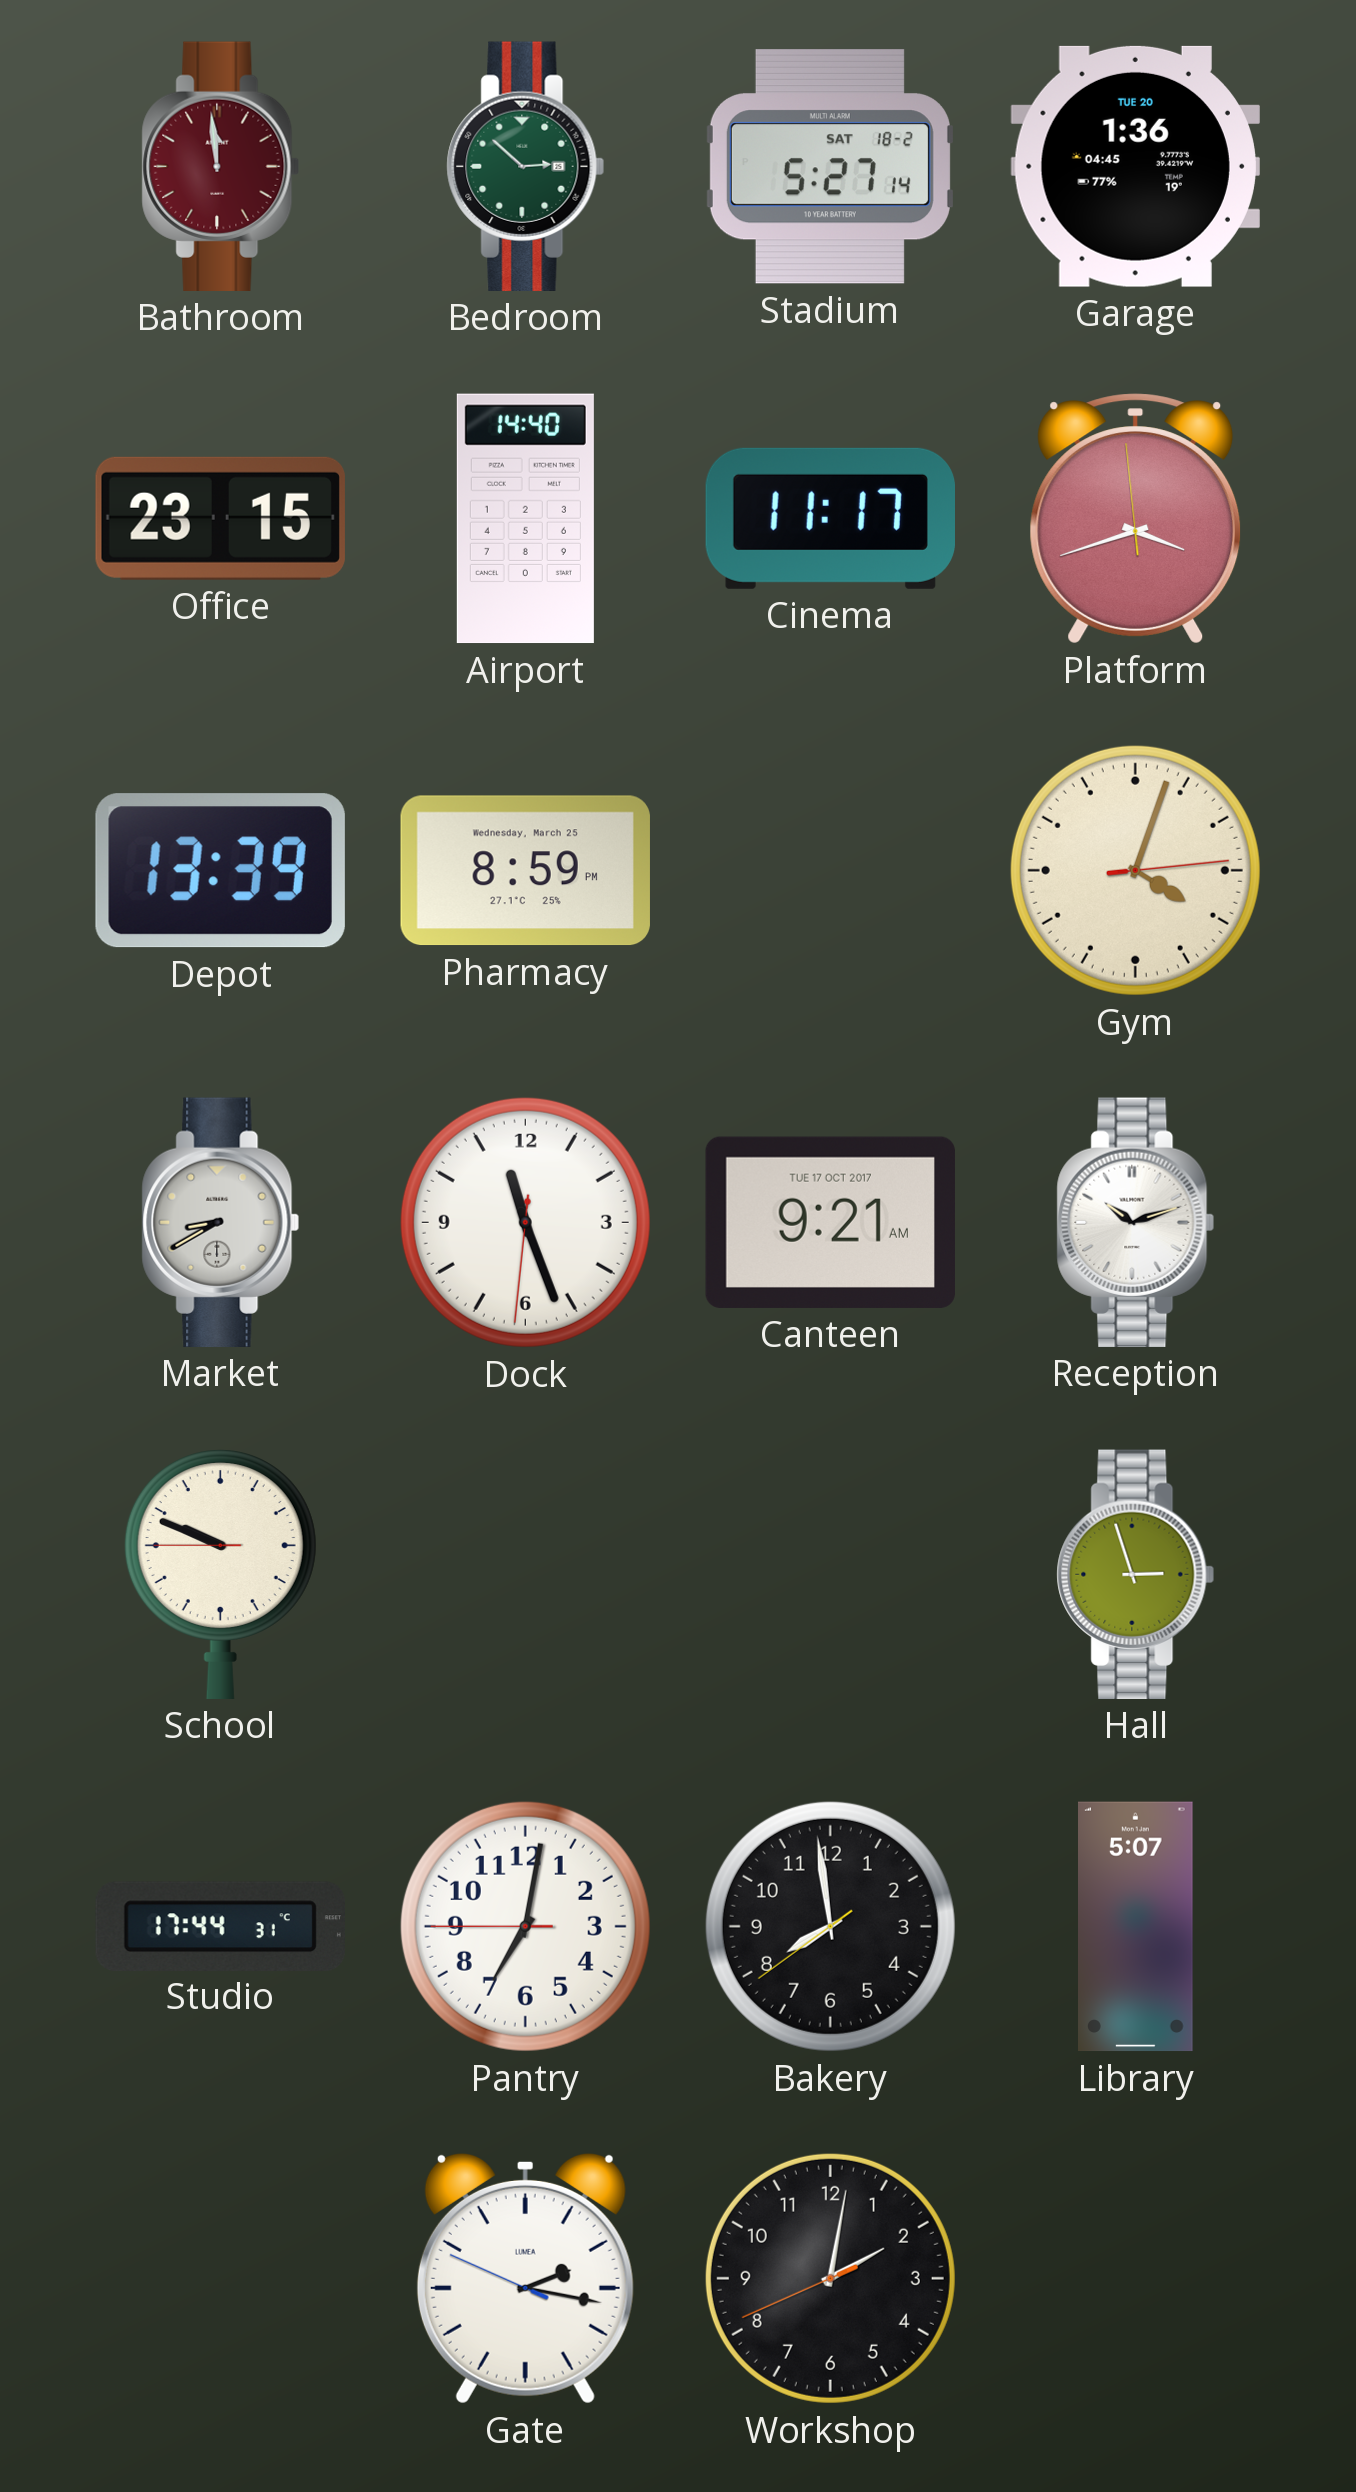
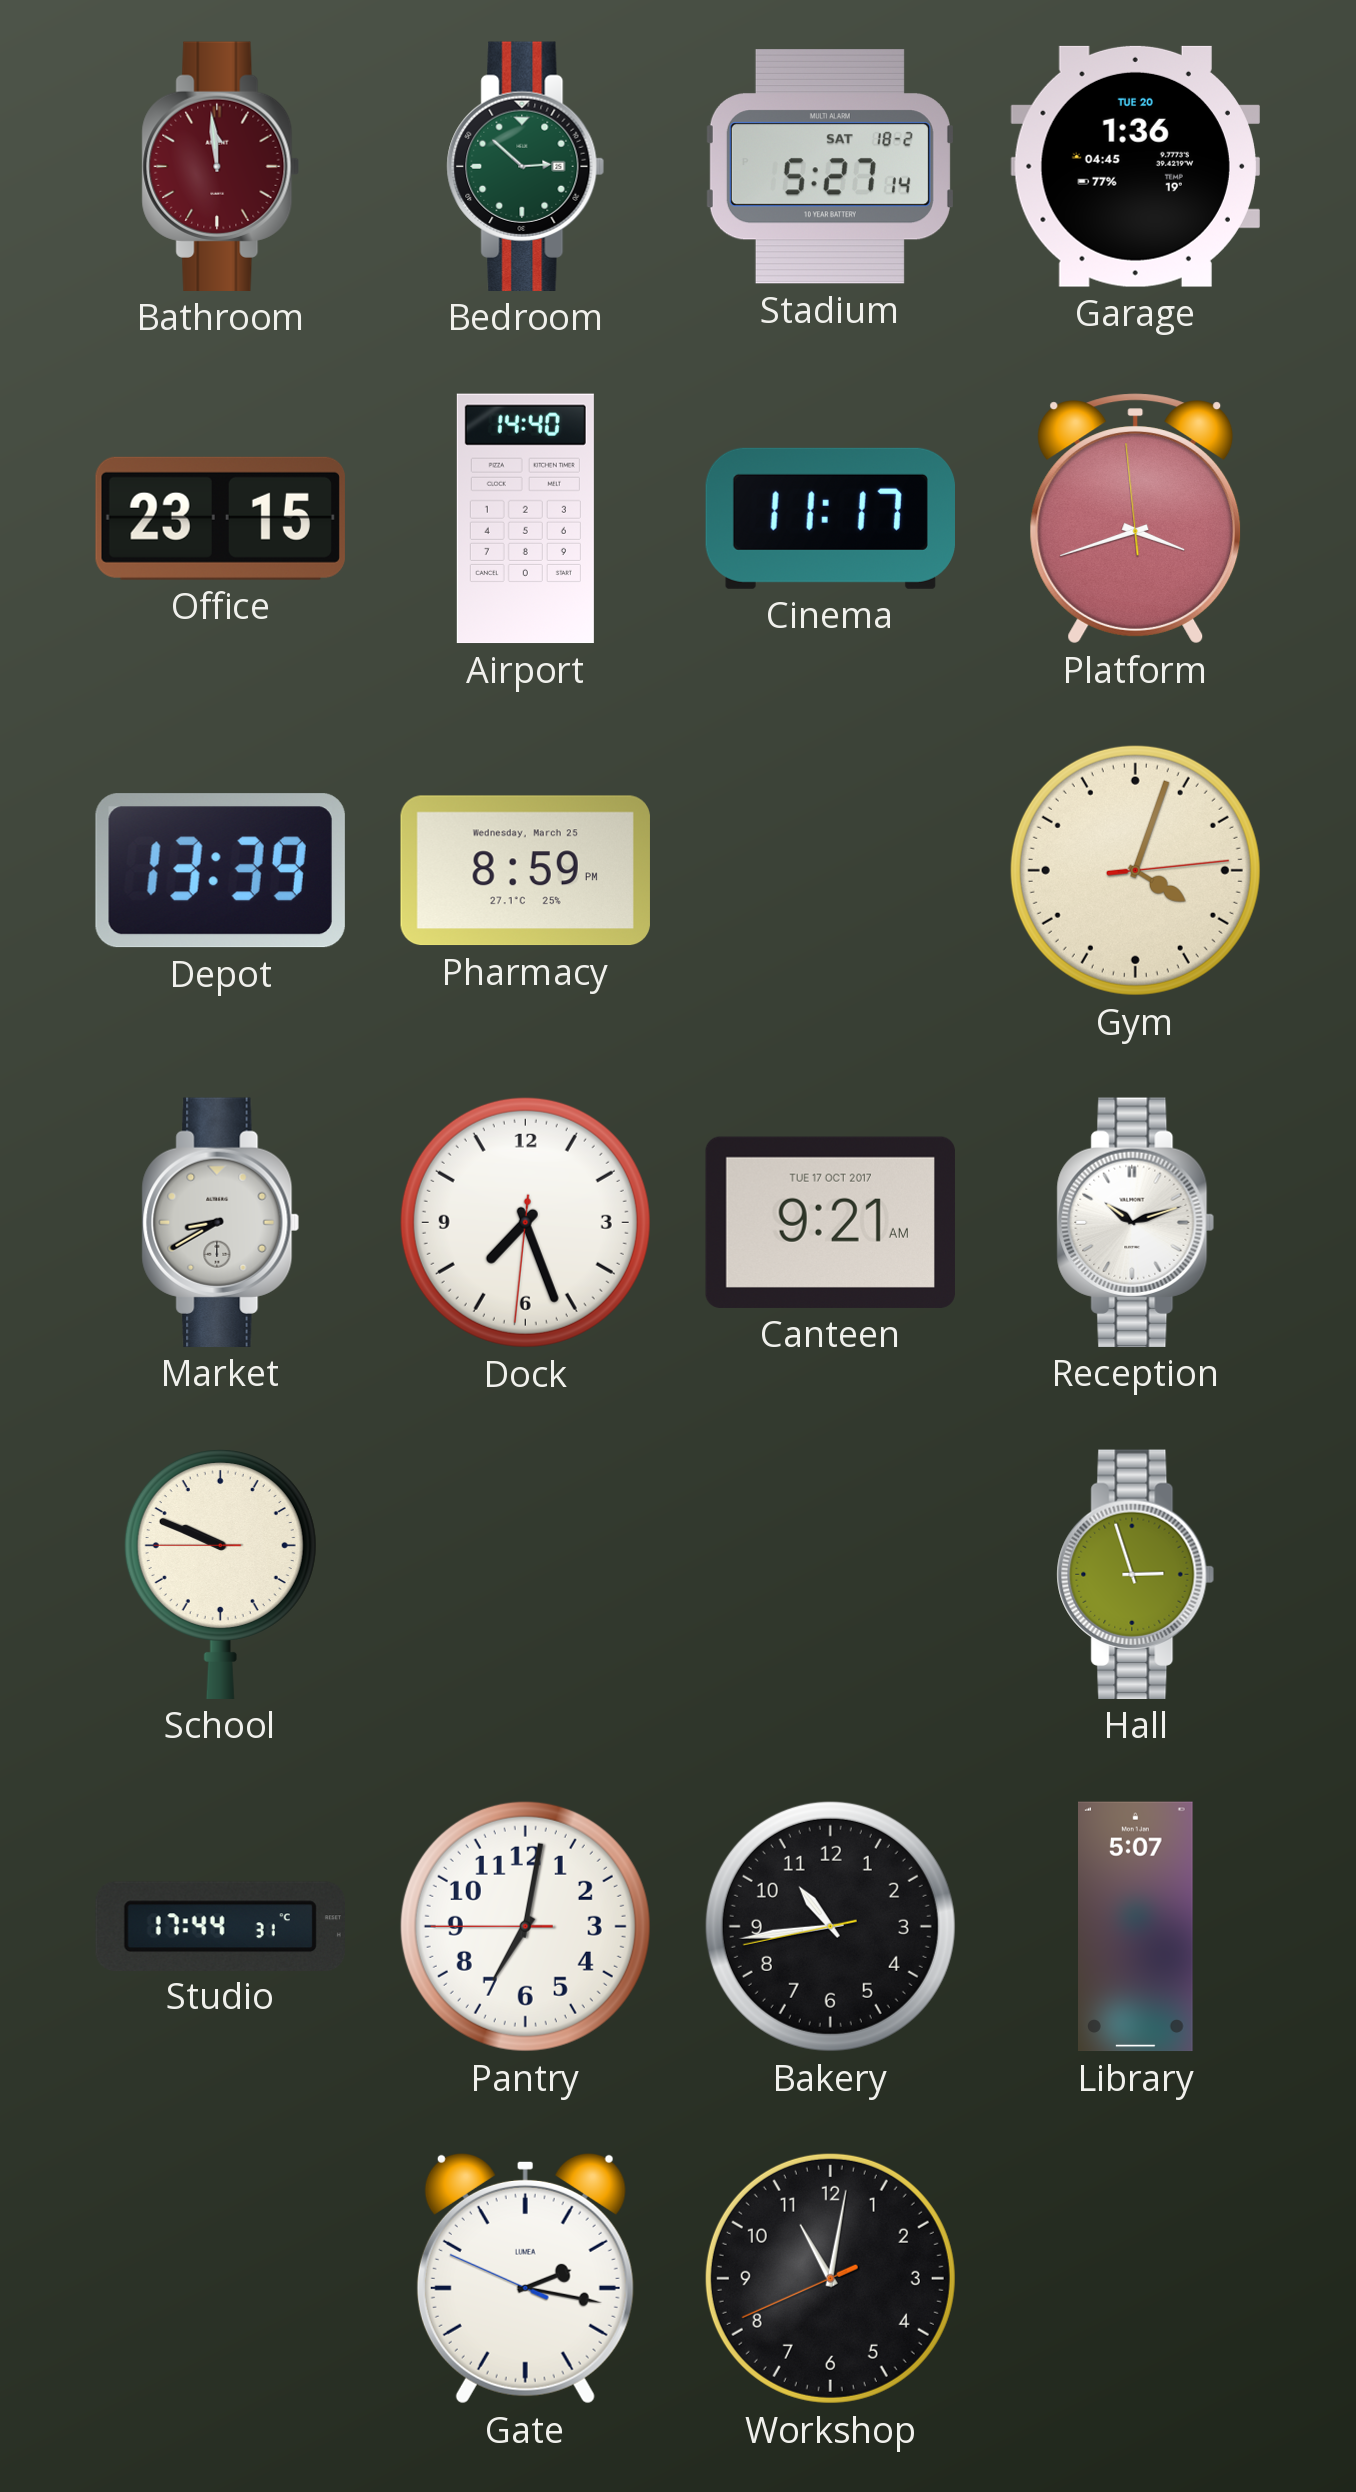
Dock: 11:26 -> 7:26 (525, 1222)
Bakery: 7:58 -> 10:43 (830, 1926)
Workshop: 2:01 -> 11:01 (830, 2278)
